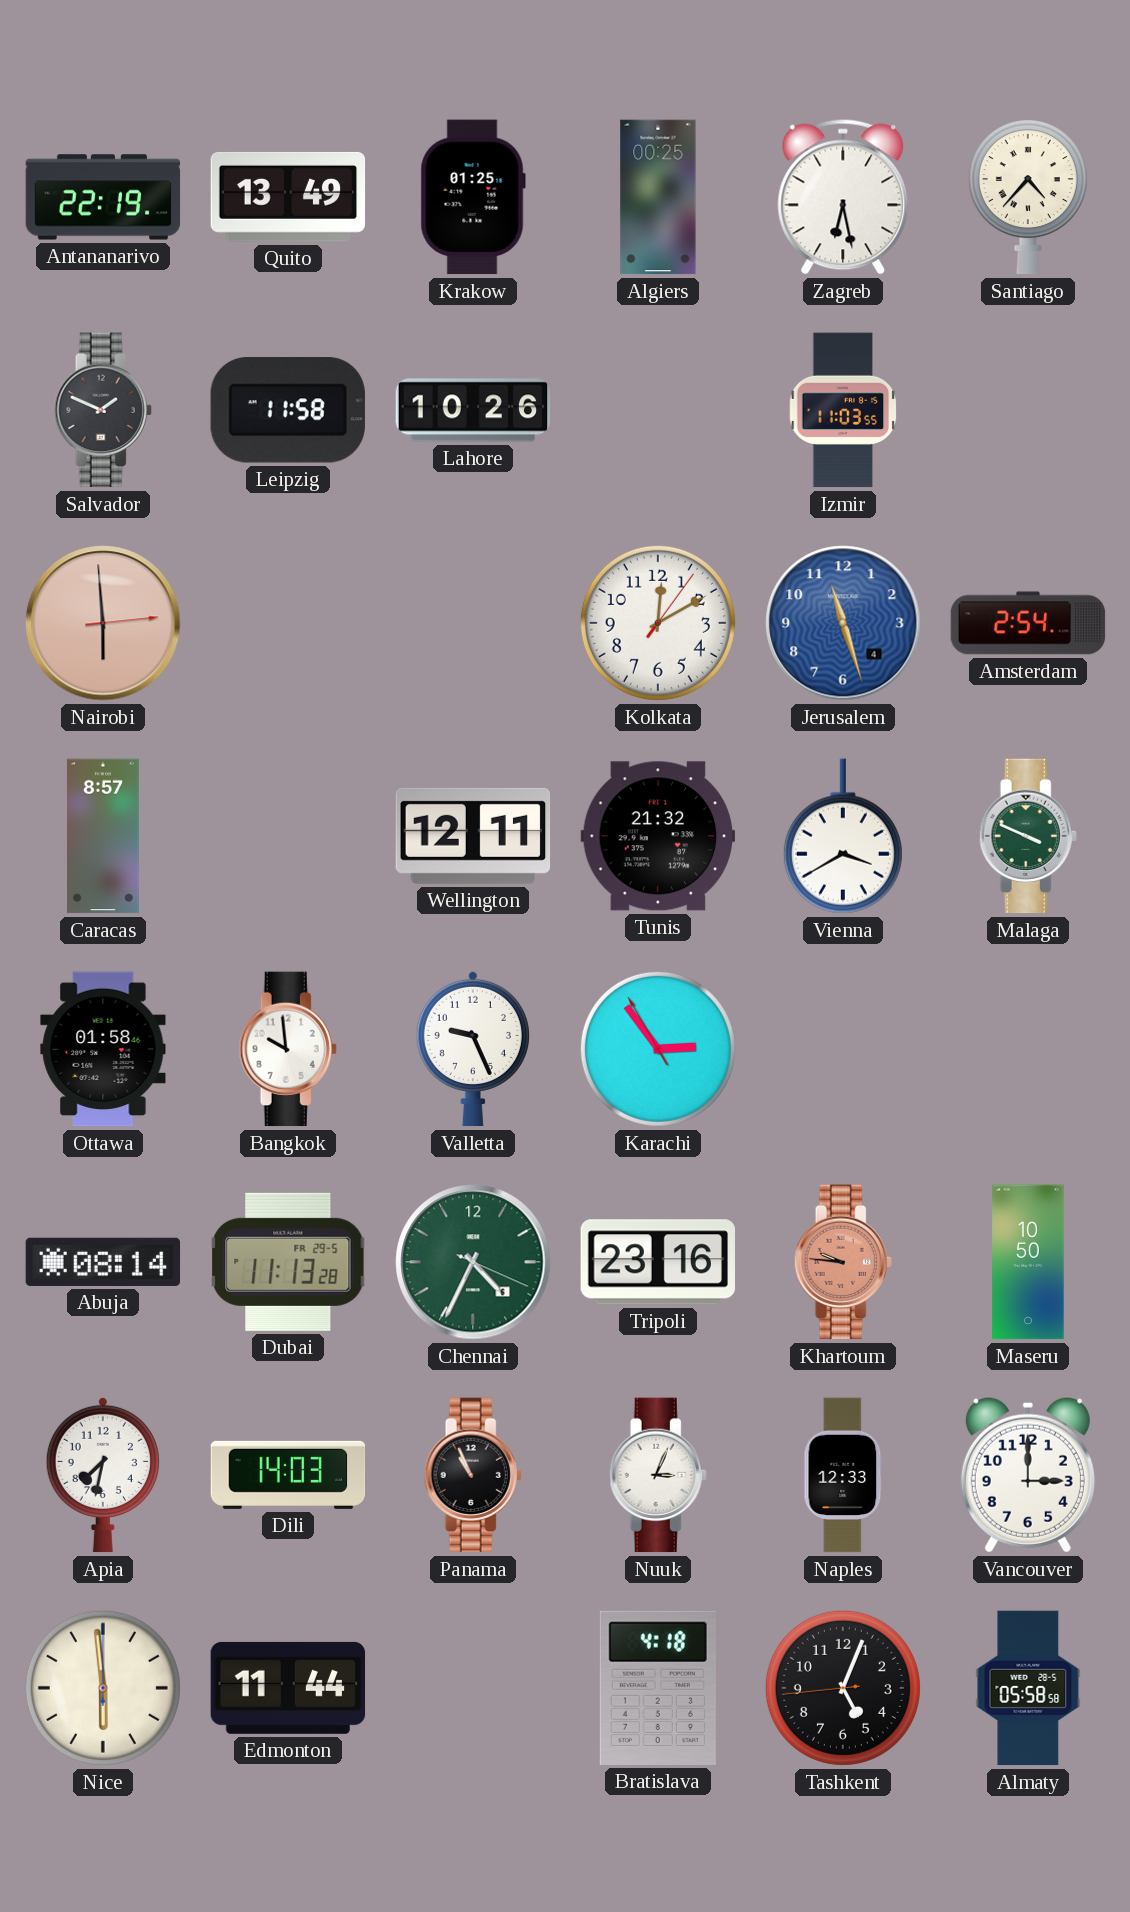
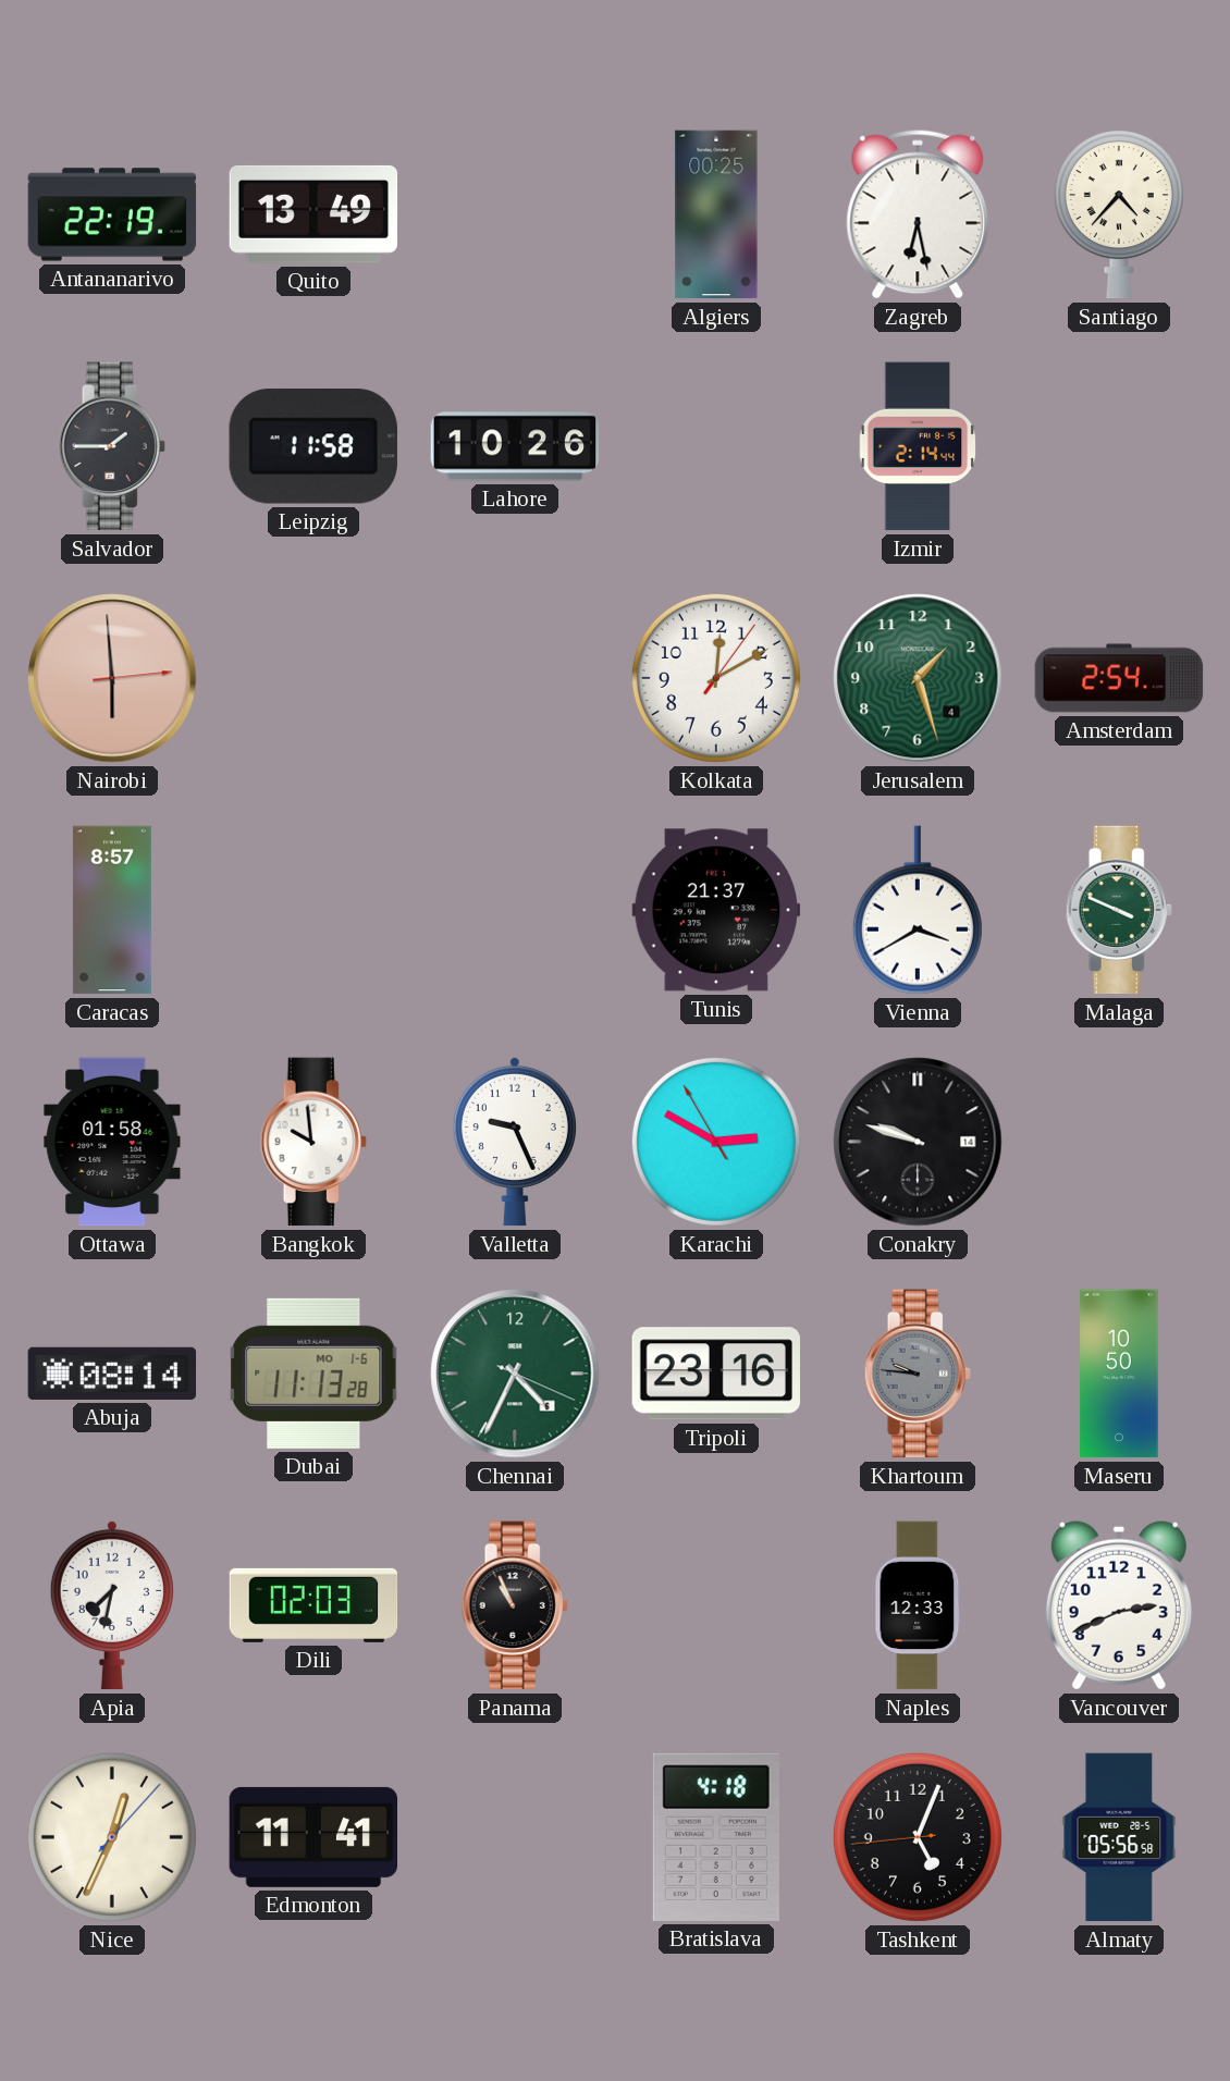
Krakow: 01:25 -> none (473, 197)
Salvador: 1:49 -> 1:45 (112, 446)
Izmir: 11:03 -> 2:14 (918, 446)
Jerusalem: 11:27 -> 1:27 (918, 678)
Jerusalem dial: blue -> green (918, 678)
Wellington: 12:11 -> none (473, 836)
Tunis: 21:32 -> 21:37 (716, 910)
Karachi: 2:53 -> 2:49 (716, 1142)
Conakry: none -> 9:48 (918, 1142)
Dubai date: FR 29-5 -> MO 1-6 (313, 1374)
Khartoum dial: salmon -> grey (918, 1374)
Dili: 14:03 -> 02:03 (313, 1605)
Nuuk: 3:04 -> none (658, 1475)
Vancouver: 3:00 -> 2:41 (1119, 1605)
Nice: 5:59 -> 12:34 (112, 1837)
Edmonton: 11:44 -> 11:41 (313, 1837)
Almaty: 05:58 -> 05:56 (1119, 1837)
